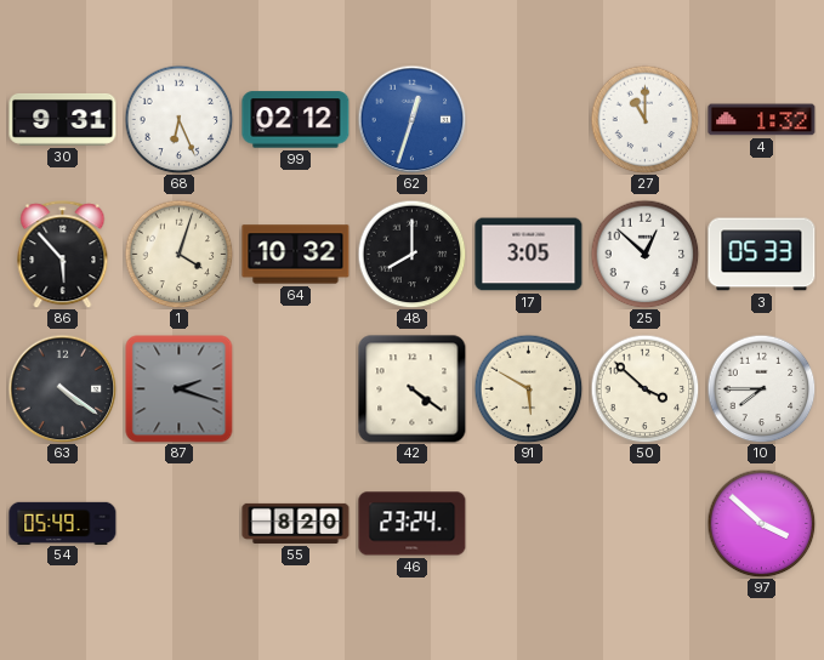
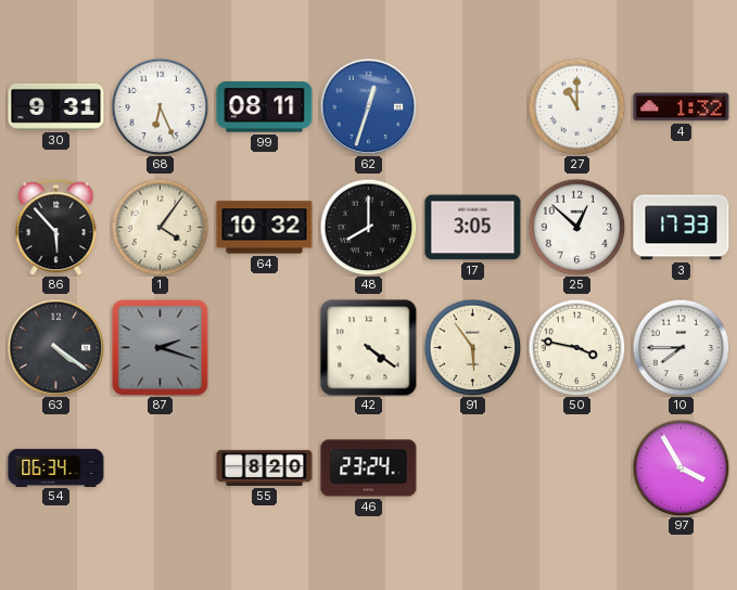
99: 02:12 -> 08:11 (265, 107)
1: 4:03 -> 4:06 (160, 227)
3: 05:33 -> 17:33 (682, 228)
91: 5:50 -> 5:54 (472, 347)
50: 3:52 -> 3:47 (576, 347)
54: 05:49 -> 06:34 (56, 467)
97: 3:52 -> 3:55 (681, 467)
